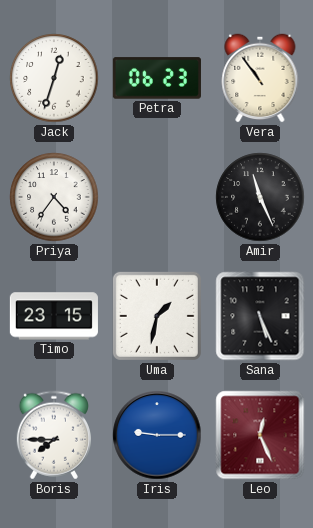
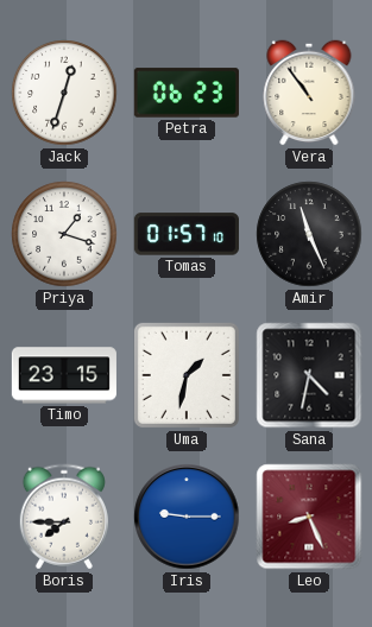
Priya: 4:36 -> 1:18 (64, 234)
Tomas: none -> 01:57 (187, 234)
Sana: 5:26 -> 4:32 (309, 375)
Leo: 12:26 -> 8:26 (309, 517)
